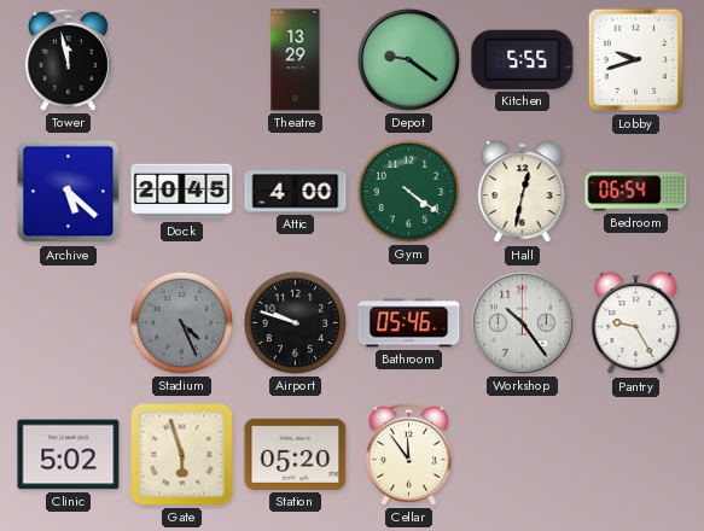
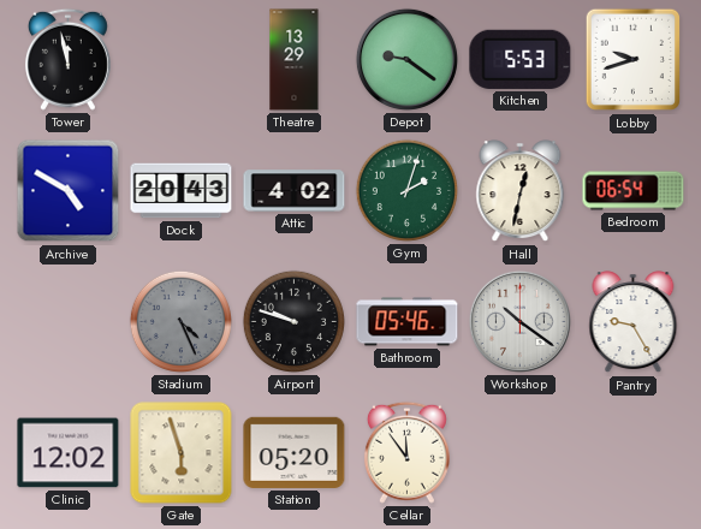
Kitchen: 5:55 -> 5:53 (521, 59)
Archive: 5:22 -> 4:50 (69, 191)
Dock: 20:45 -> 20:43 (182, 191)
Attic: 4:00 -> 4:02 (295, 191)
Gym: 4:21 -> 2:03 (406, 190)
Workshop: 10:24 -> 10:21 (519, 321)
Clinic: 5:02 -> 12:02 (69, 453)
